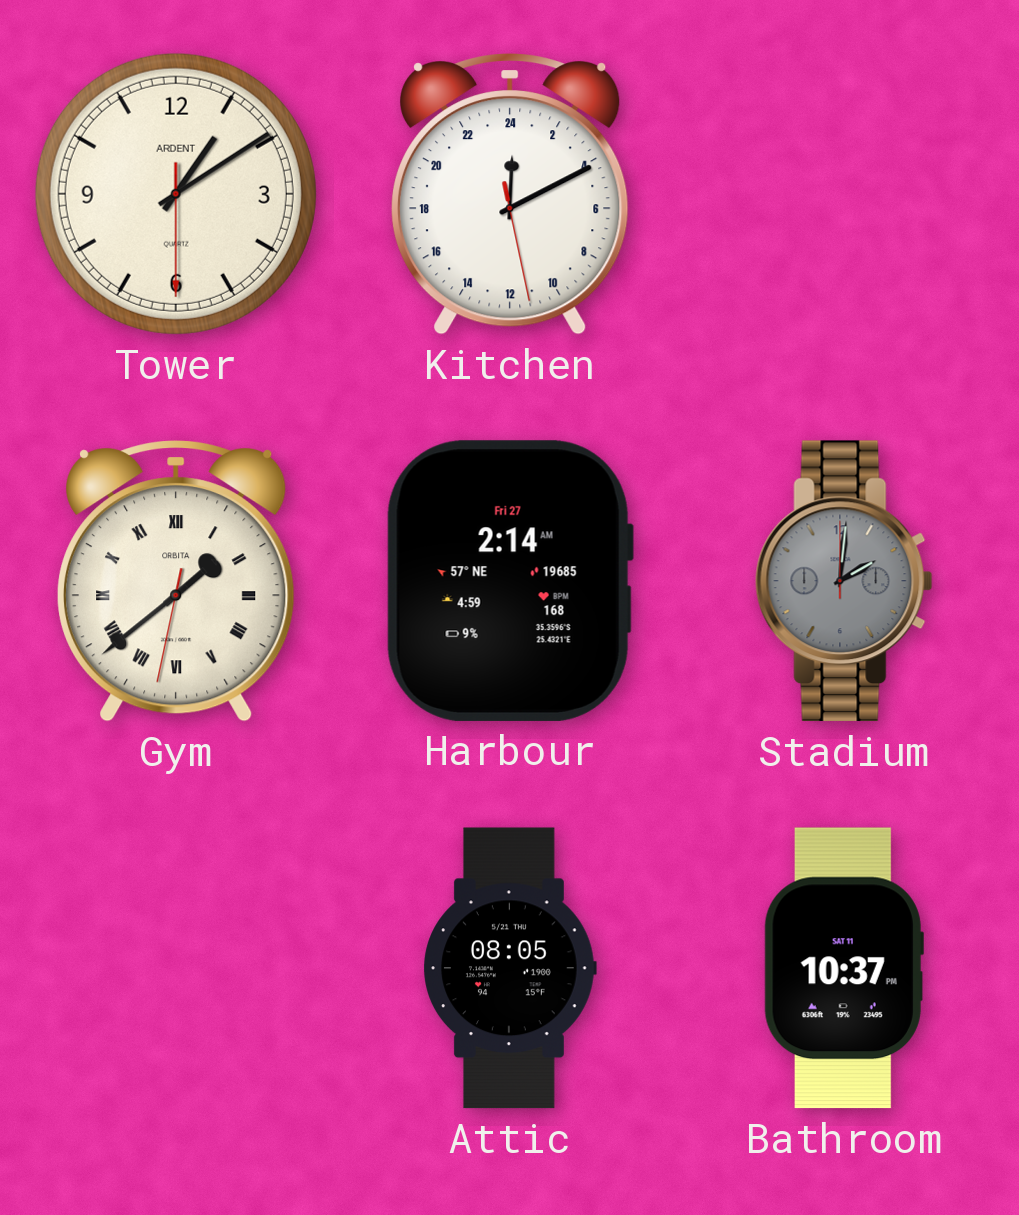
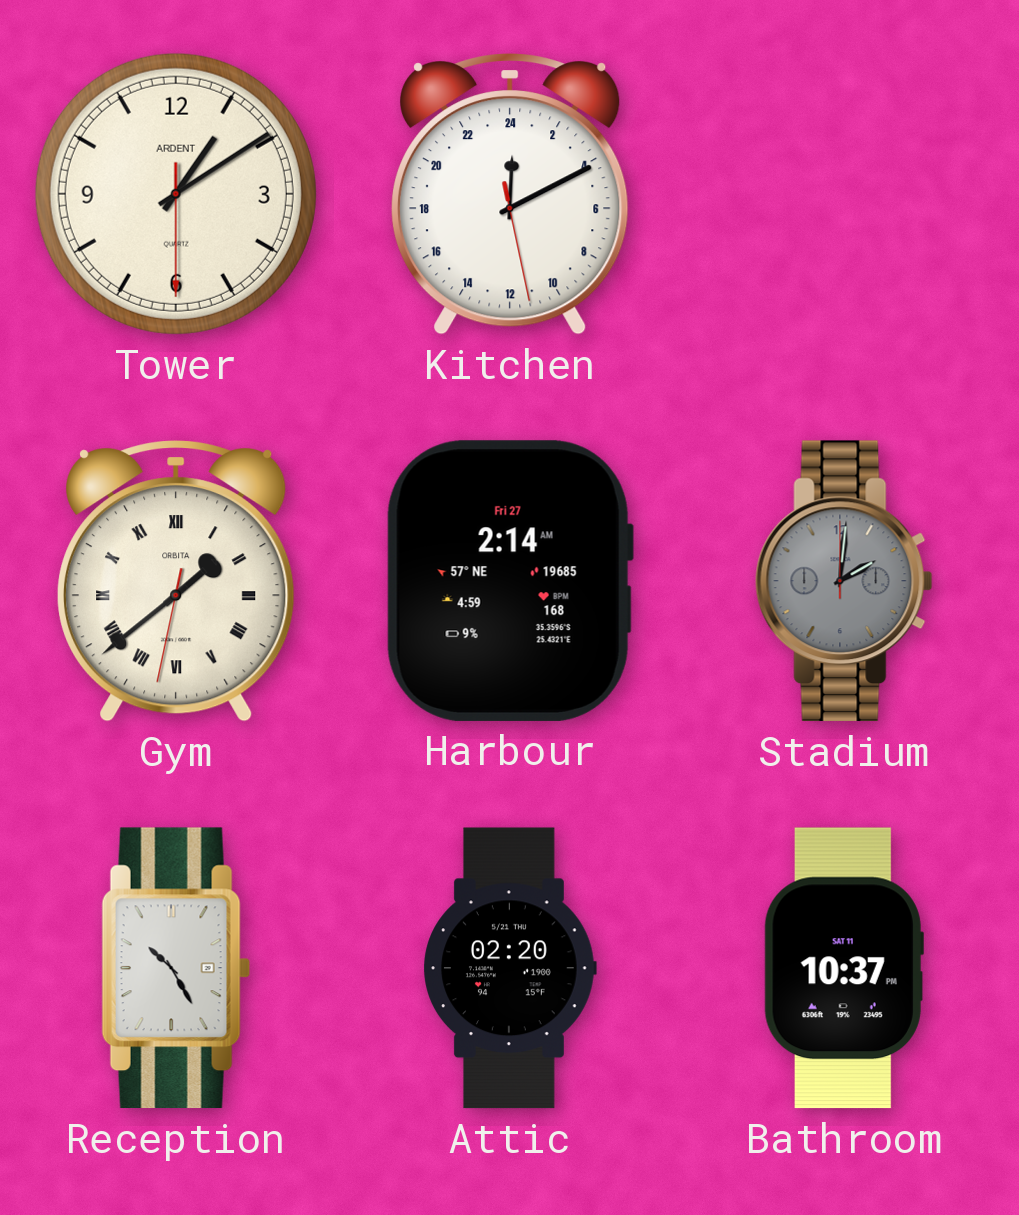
Reception: none -> 10:25 (176, 968)
Attic: 08:05 -> 02:20 (510, 968)
